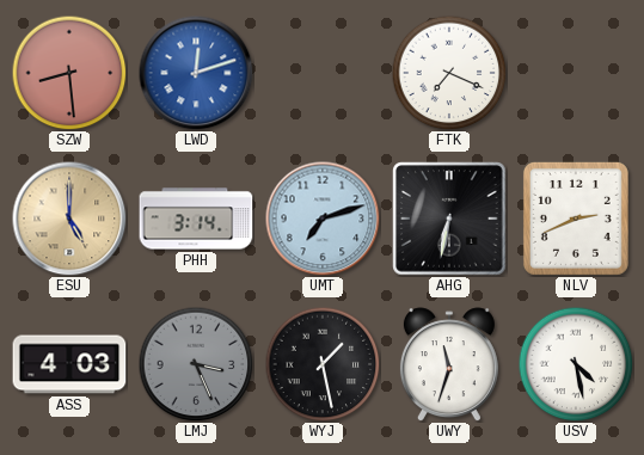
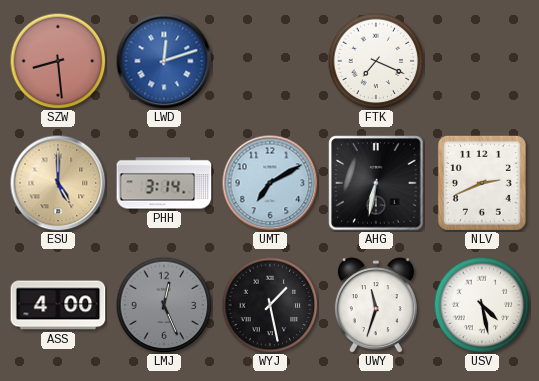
UMT: 7:12 -> 7:10 (270, 183)
ASS: 4:03 -> 4:00 (58, 305)
LMJ: 3:26 -> 12:26 (164, 305)
